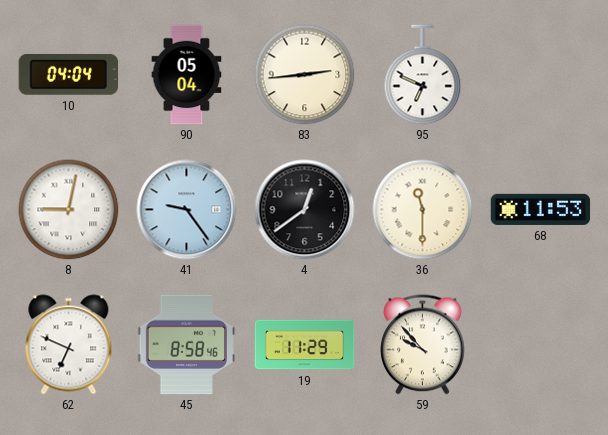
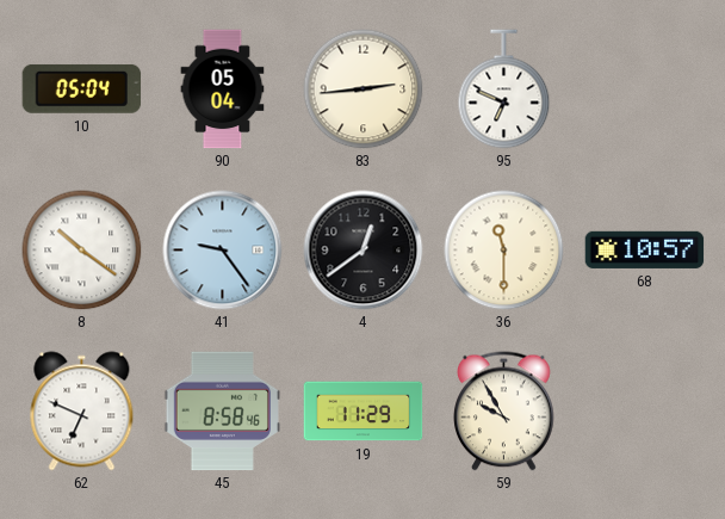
10: 04:04 -> 05:04 (82, 88)
8: 9:02 -> 10:21 (82, 251)
68: 11:53 -> 10:57 (645, 249)
59: 9:53 -> 9:55 (504, 412)
